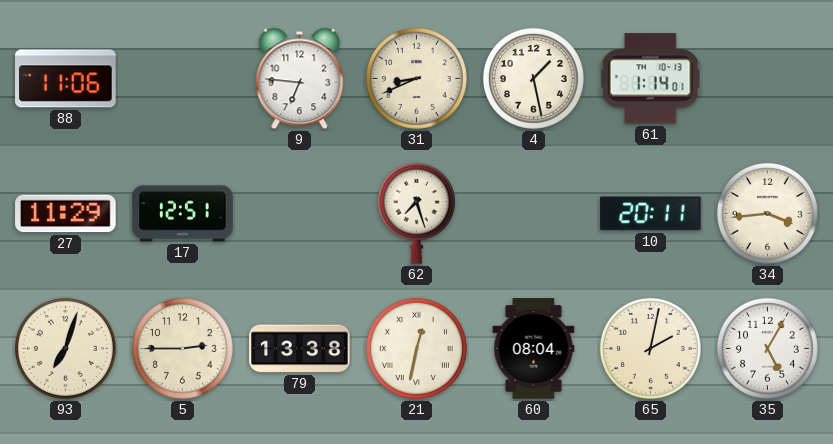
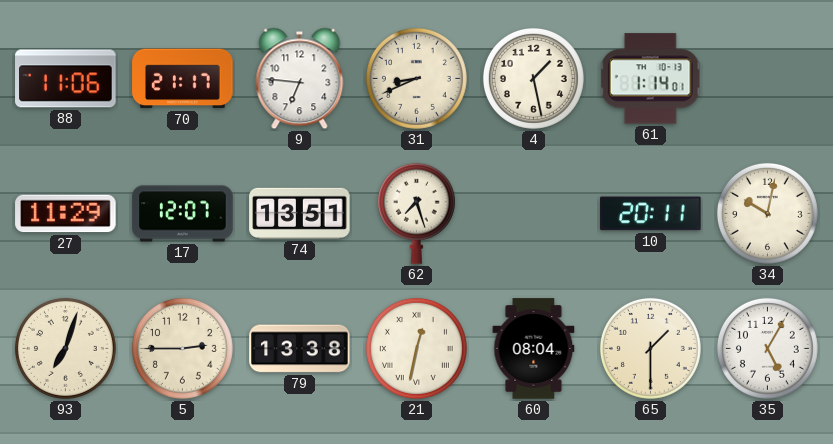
70: none -> 21:17 (183, 79)
17: 12:51 -> 12:07 (183, 214)
74: none -> 13:51 (300, 213)
34: 3:44 -> 10:02 (767, 213)
65: 2:02 -> 1:30 (650, 348)
